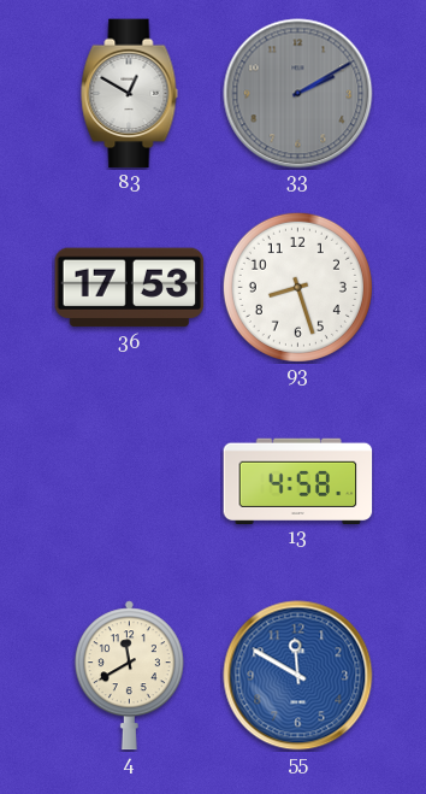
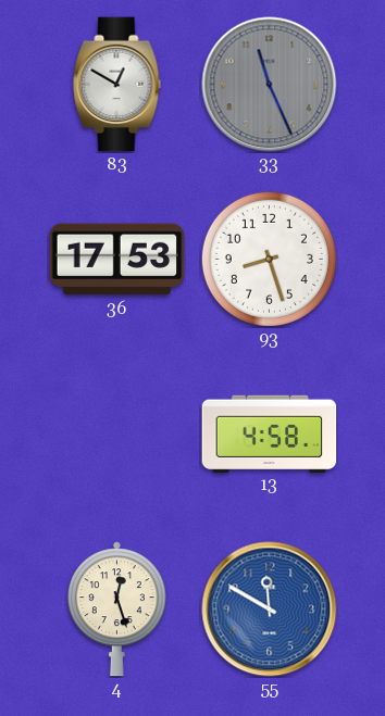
33: 2:10 -> 11:26 (270, 85)
4: 11:40 -> 12:27 (116, 610)
